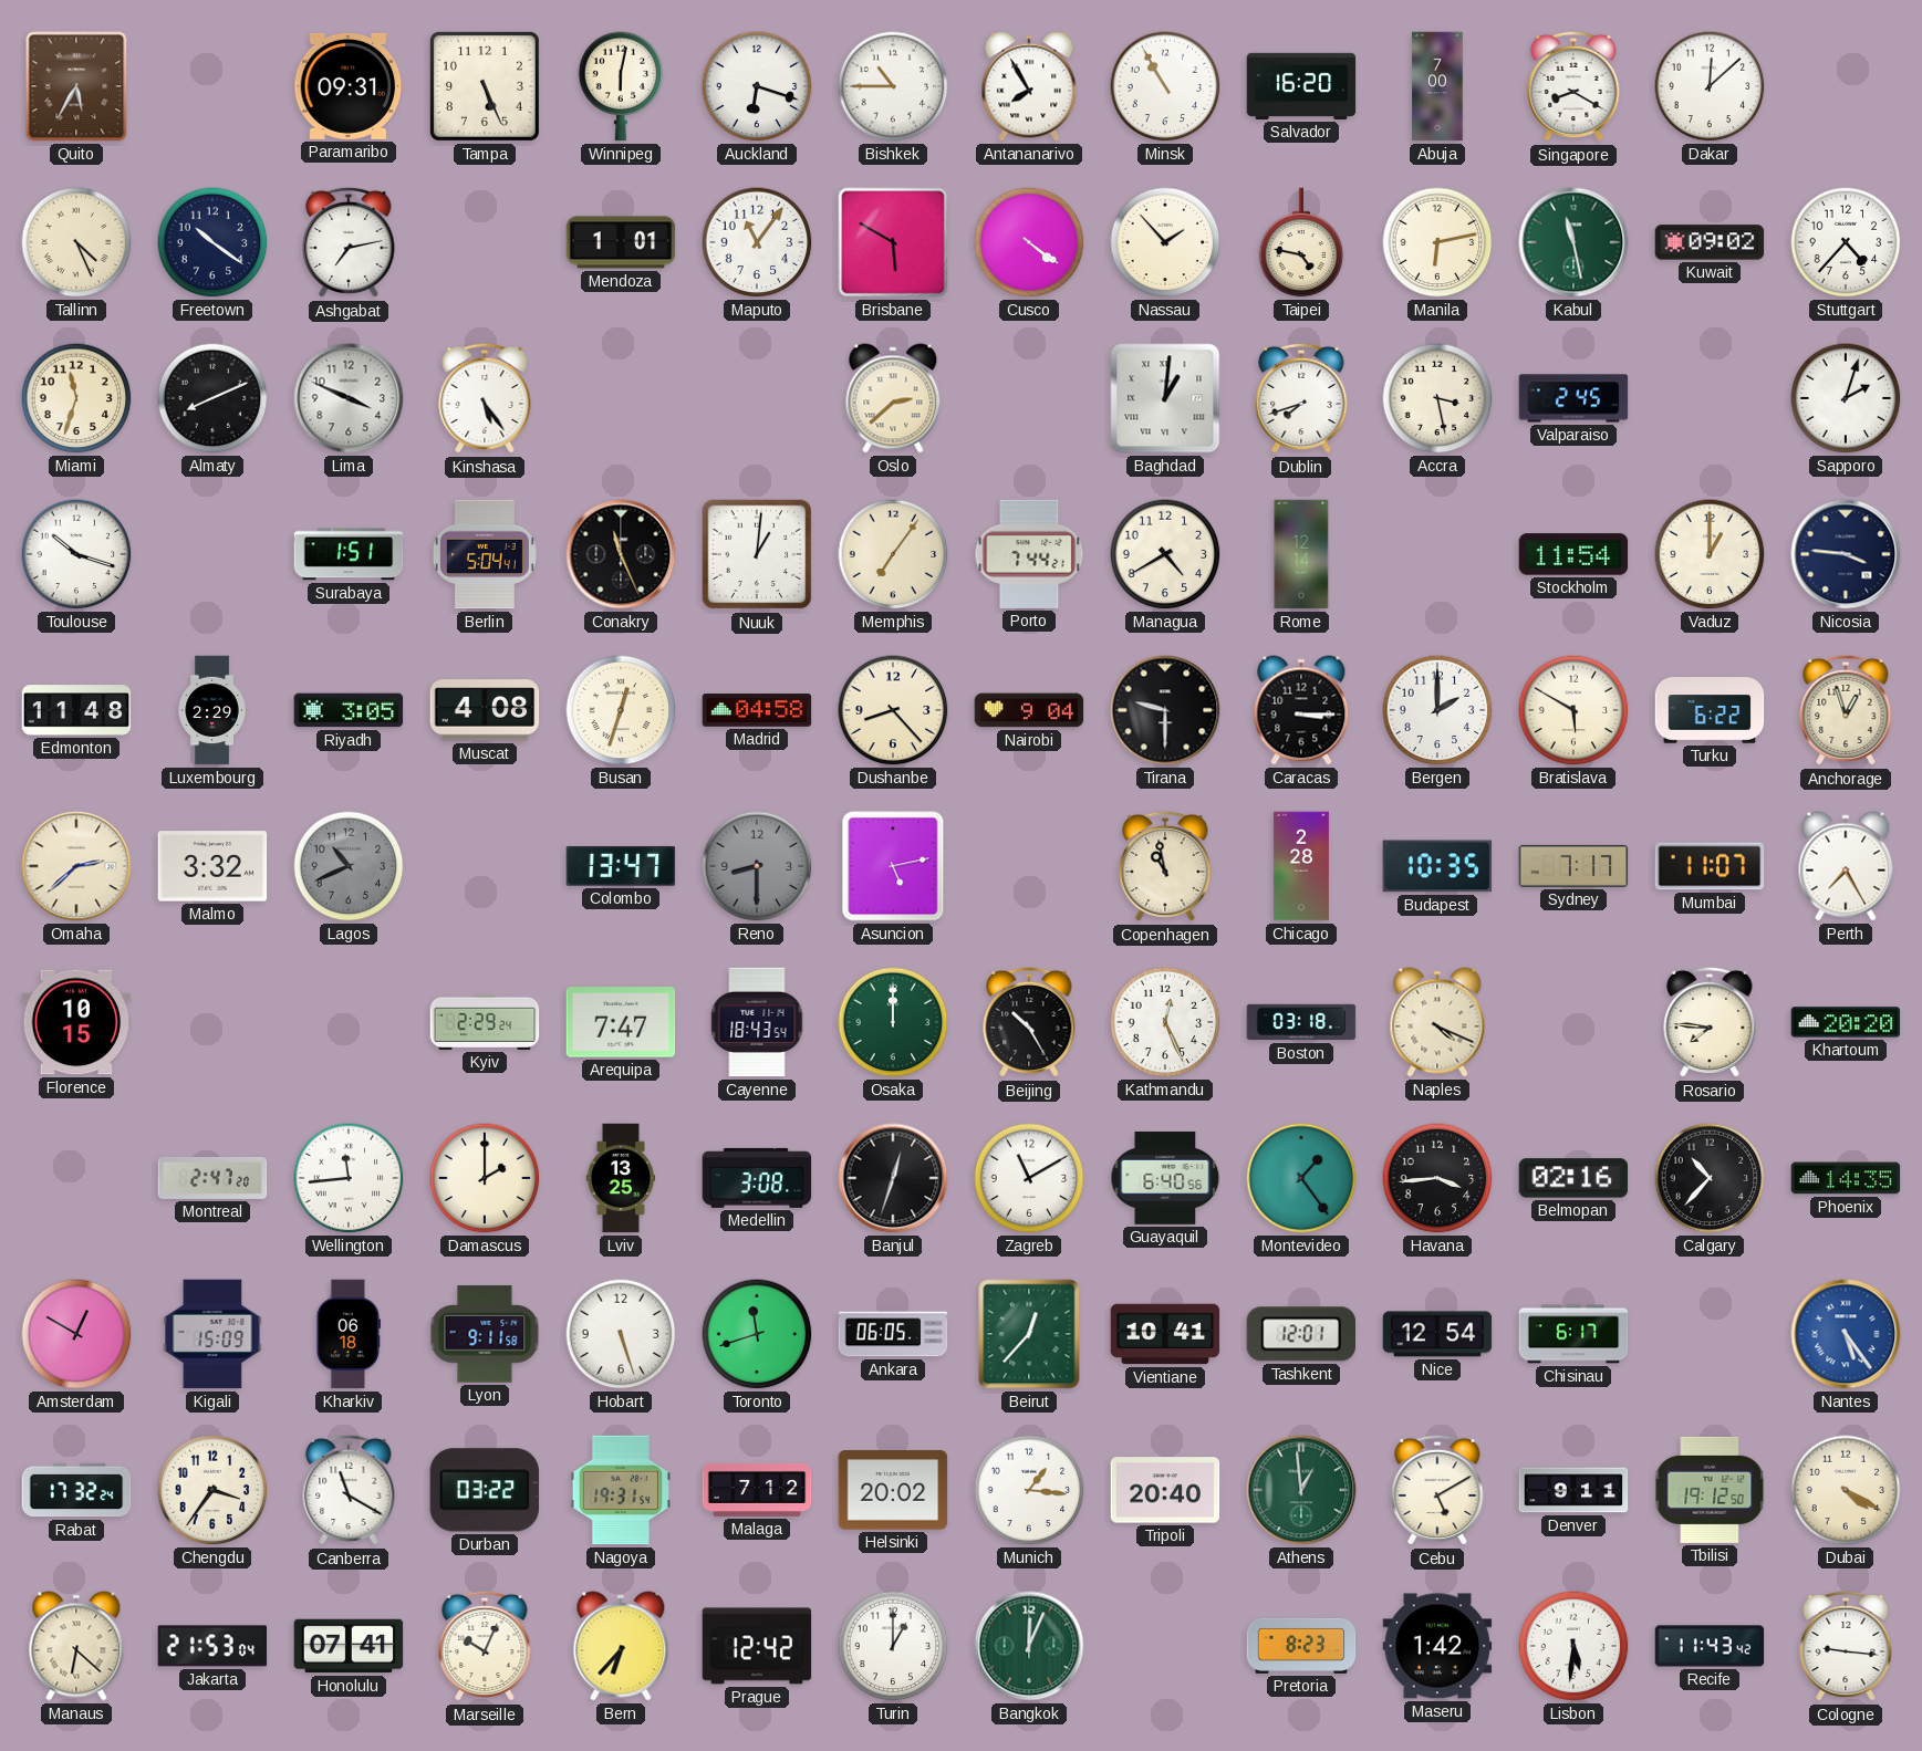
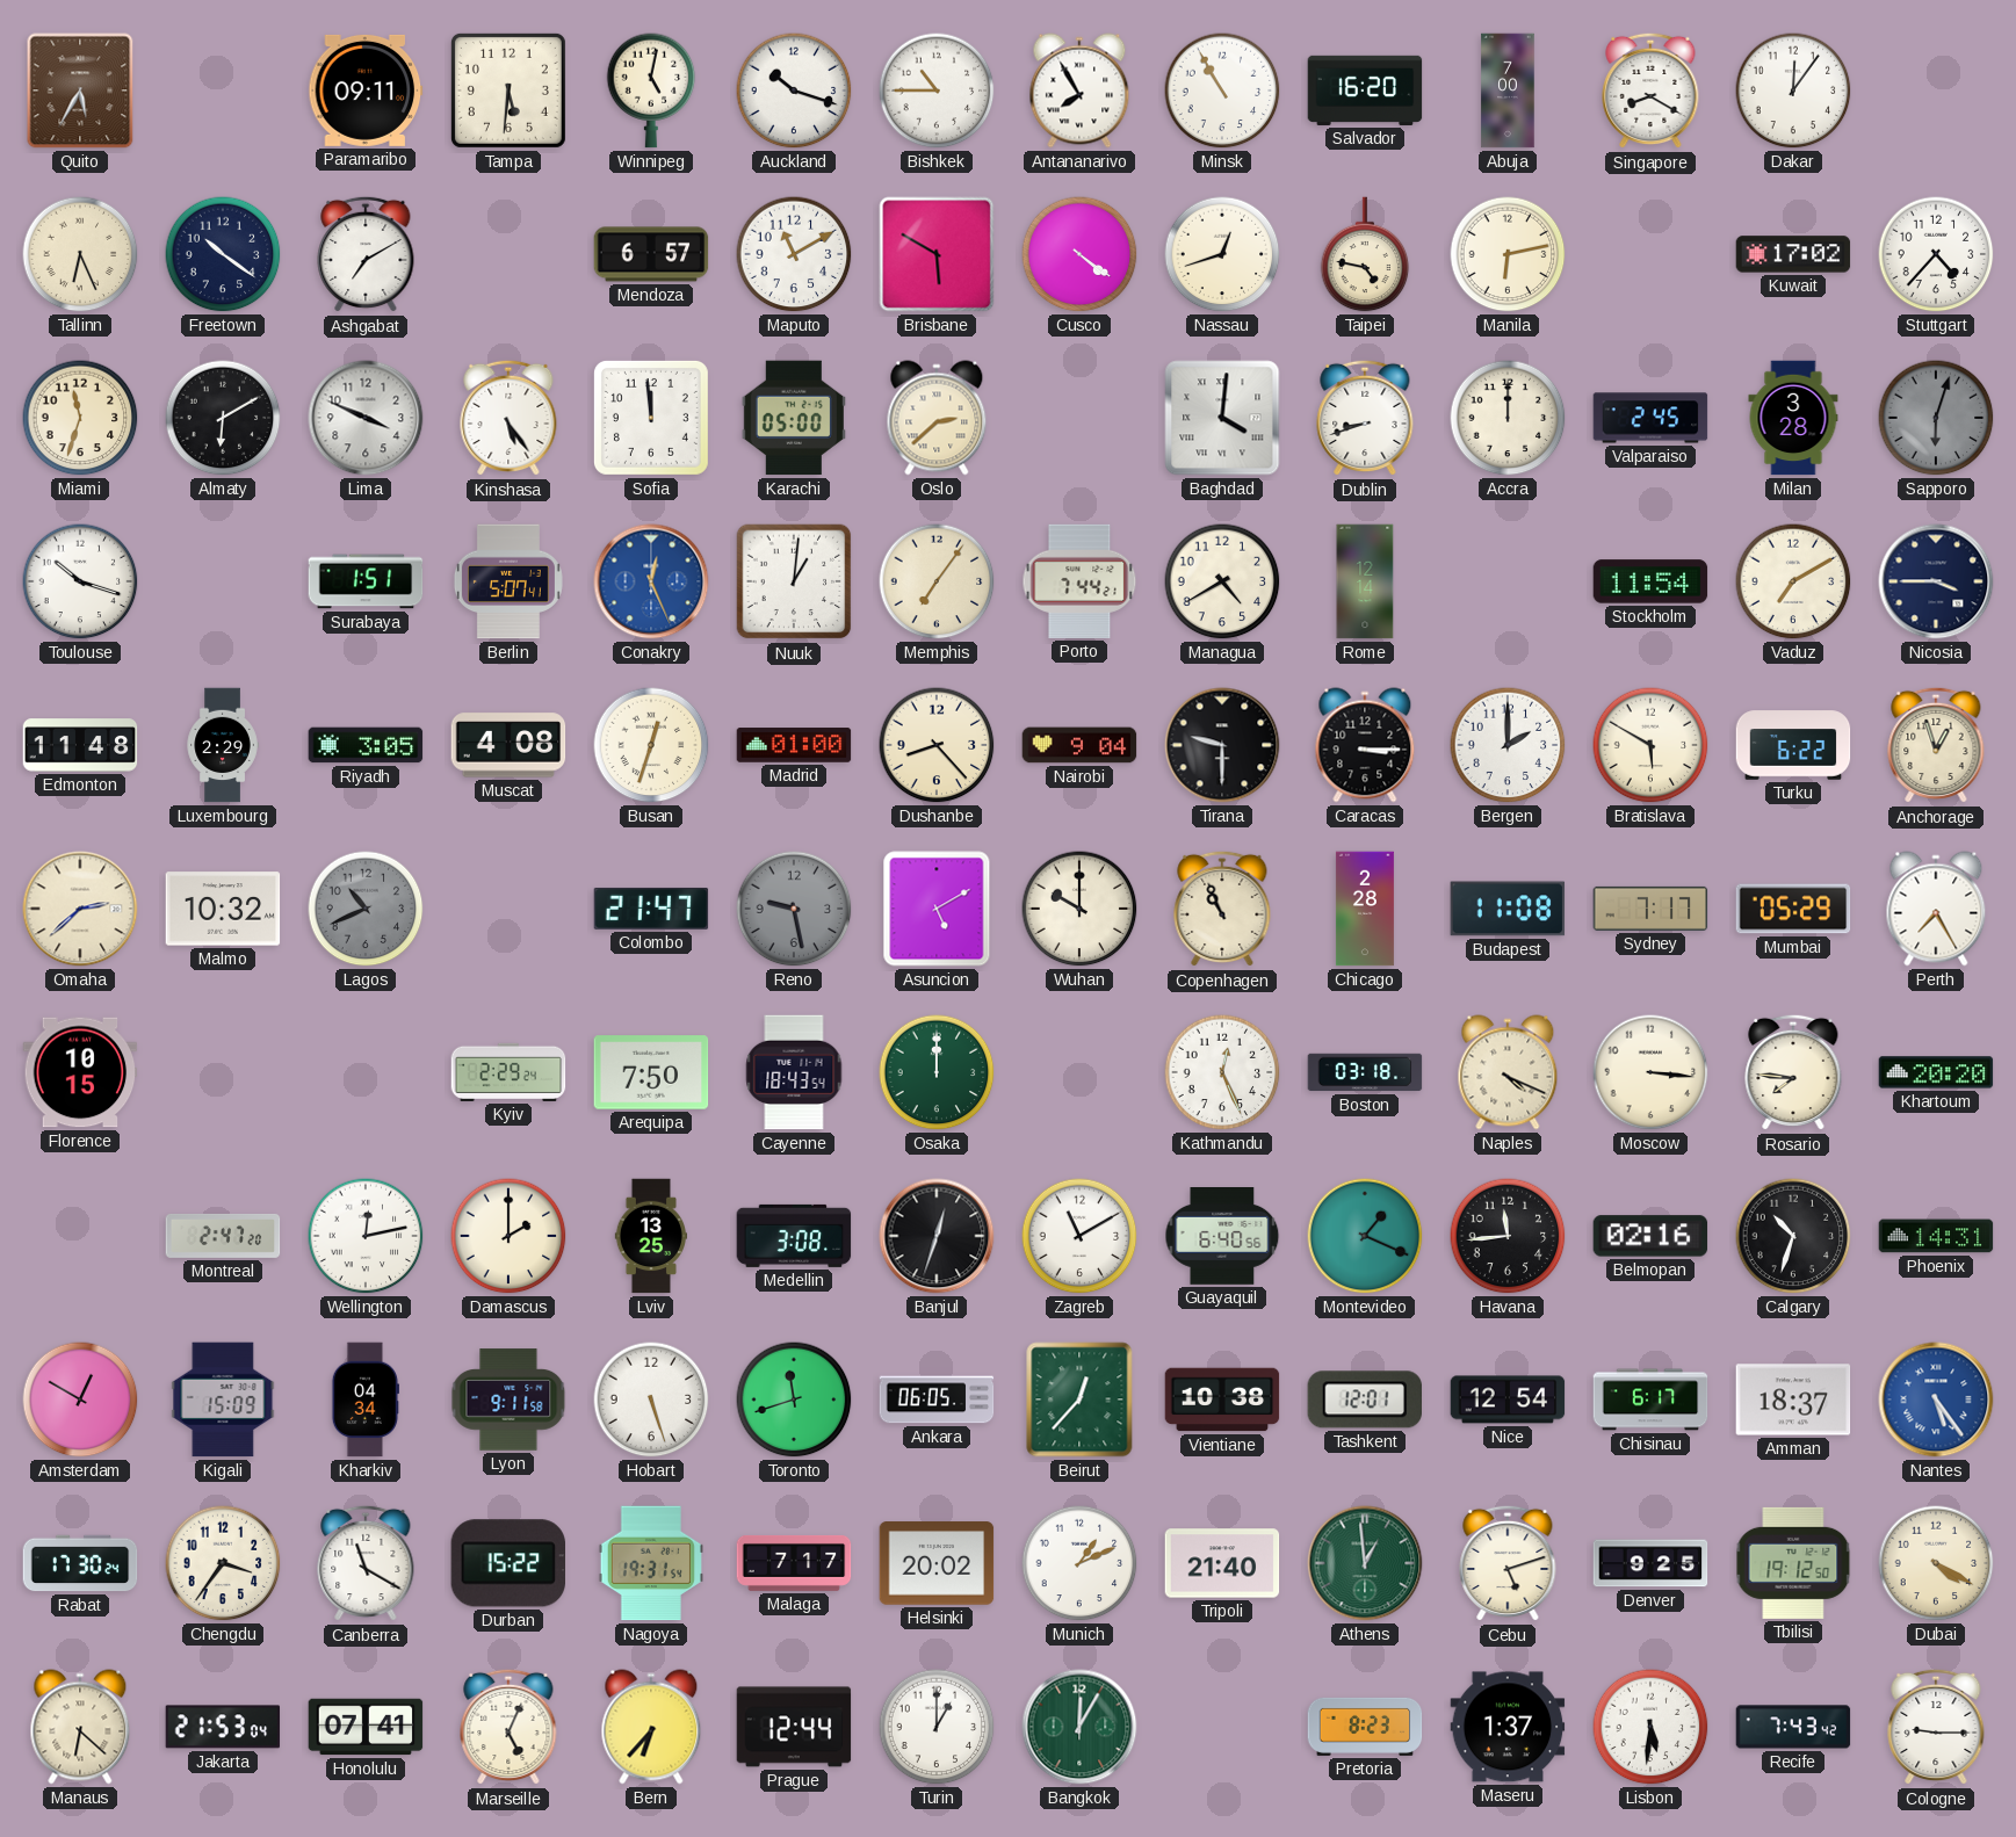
Paramaribo: 09:31 -> 09:11 (366, 91)
Tampa: 5:26 -> 5:31 (508, 91)
Winnipeg: 6:02 -> 5:02 (651, 91)
Auckland: 6:18 -> 10:18 (794, 91)
Dakar: 12:08 -> 12:06 (1793, 91)
Tallinn: 4:26 -> 6:26 (80, 254)
Ashgabat: 7:13 -> 7:10 (366, 254)
Mendoza: 1:01 -> 6:57 (651, 254)
Maputo: 11:06 -> 11:10 (794, 254)
Nassau: 1:53 -> 12:42 (1222, 254)
Kabul: 11:28 -> none (1573, 242)
Kuwait: 09:02 -> 17:02 (1793, 254)
Almaty: 8:11 -> 6:10 (223, 418)
Sofia: none -> 11:59 (651, 418)
Karachi: none -> 05:00 (794, 418)
Baghdad: 1:01 -> 4:01 (1222, 418)
Dublin: 7:42 -> 8:42 (1365, 418)
Accra: 3:28 -> 12:00 (1508, 418)
Milan: none -> 3:28 (1793, 418)
Sapporo: 2:03 -> 6:03 (1936, 418)
Sapporo dial: white -> grey (1936, 418)
Berlin: 5:04 -> 5:07 (508, 581)
Conakry: 11:26 -> 12:26 (651, 581)
Conakry dial: black -> blue (651, 581)
Vaduz: 1:00 -> 7:10 (1793, 581)
Nicosia: 3:46 -> 3:45 (1936, 581)
Madrid: 04:58 -> 01:00 (794, 745)
Malmo: 3:32 -> 10:32 (223, 909)
Colombo: 13:47 -> 21:47 (651, 909)
Reno: 8:30 -> 9:28 (794, 909)
Asuncion: 5:13 -> 5:10 (937, 909)
Wuhan: none -> 10:00 (1079, 909)
Copenhagen: 10:58 -> 10:56 (1222, 909)
Budapest: 10:35 -> 11:08 (1508, 909)
Mumbai: 11:07 -> 05:29 (1793, 909)
Arequipa: 7:47 -> 7:50 (651, 1072)
Beijing: 10:25 -> none (1029, 1022)
Moscow: none -> 3:16 (1650, 1072)
Wellington: 11:44 -> 12:13 (366, 1236)
Montevideo: 1:24 -> 1:19 (1365, 1236)
Havana: 3:44 -> 11:44 (1508, 1236)
Calgary: 10:37 -> 10:33 (1793, 1236)
Phoenix: 14:35 -> 14:31 (1936, 1236)
Kharkiv: 06:18 -> 04:34 (364, 1400)
Vientiane: 10:41 -> 10:38 (1222, 1400)
Amman: none -> 18:37 (1793, 1400)
Rabat: 17:32 -> 17:30 (80, 1563)
Durban: 03:22 -> 15:22 (507, 1563)
Malaga: 7:12 -> 7:17 (794, 1563)
Munich: 1:16 -> 1:11 (1079, 1563)
Tripoli: 20:40 -> 21:40 (1222, 1563)
Cebu: 5:10 -> 5:12 (1508, 1563)
Denver: 9:11 -> 9:25 (1650, 1563)
Marseille: 10:04 -> 5:04 (508, 1727)
Prague: 12:42 -> 12:44 (794, 1727)
Bangkok: 12:04 -> 12:05 (1079, 1727)
Maseru: 1:42 -> 1:37 (1508, 1727)
Recife: 11:43 -> 7:43 (1793, 1727)
Cologne: 9:16 -> 9:15 (1936, 1727)
